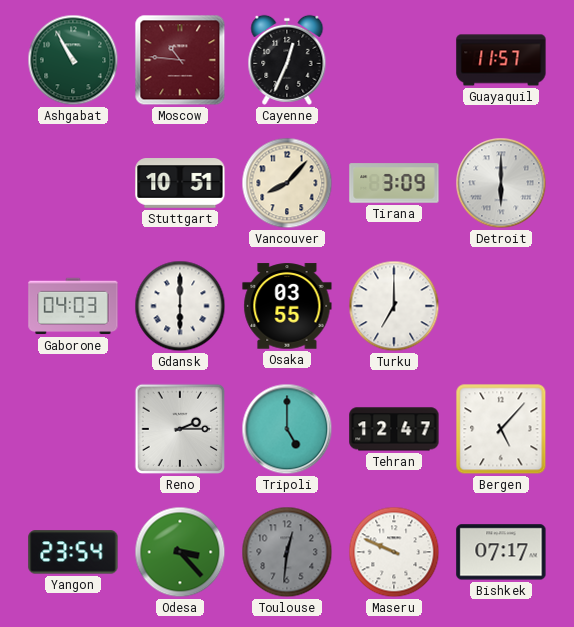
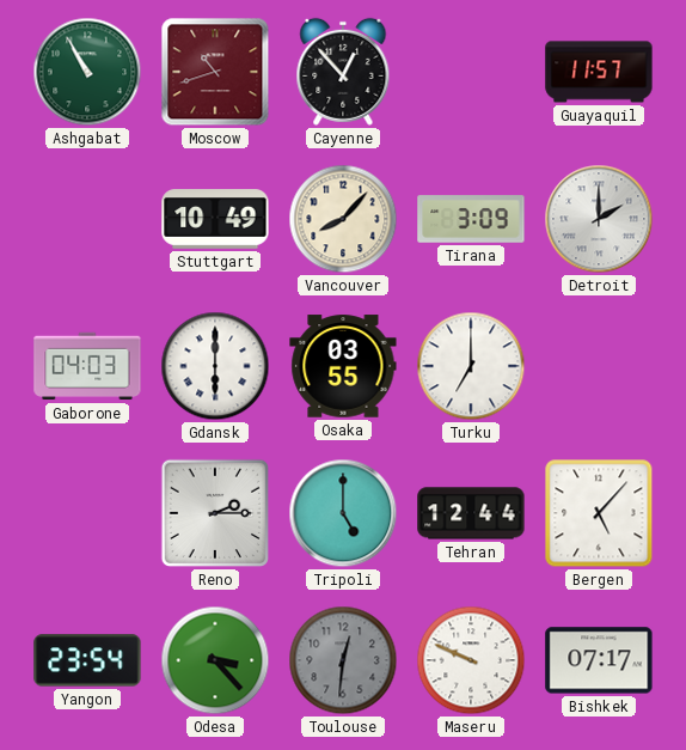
Moscow: 10:46 -> 10:42 (215, 72)
Cayenne: 12:34 -> 12:53 (343, 72)
Stuttgart: 10:51 -> 10:49 (215, 219)
Detroit: 6:00 -> 2:00 (599, 219)
Tehran: 12:47 -> 12:44 (471, 513)
